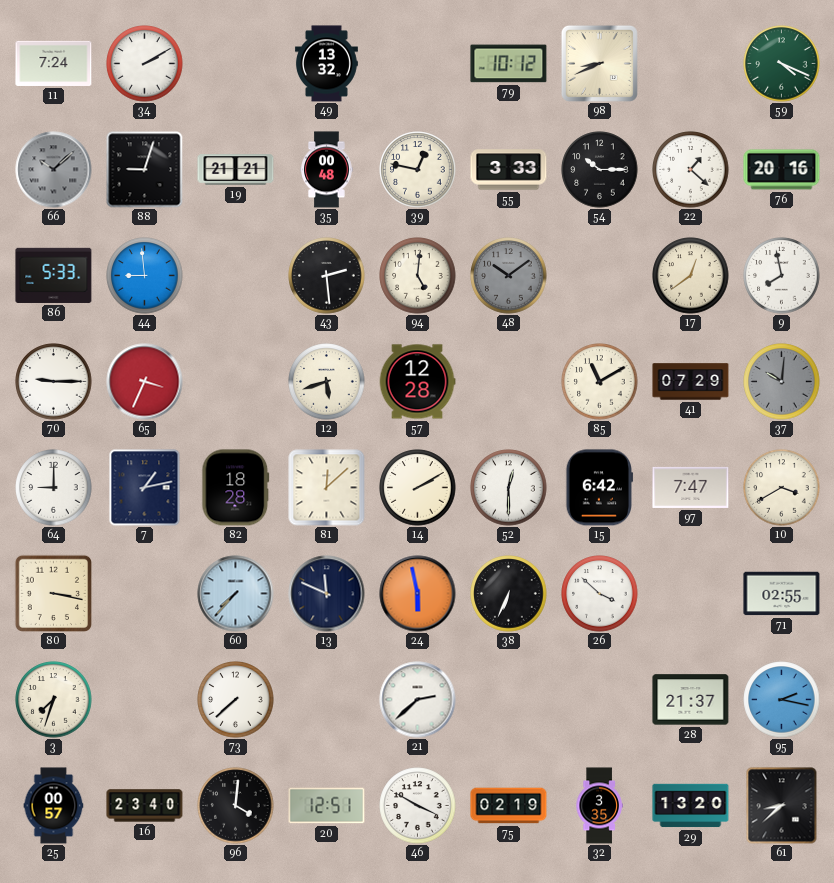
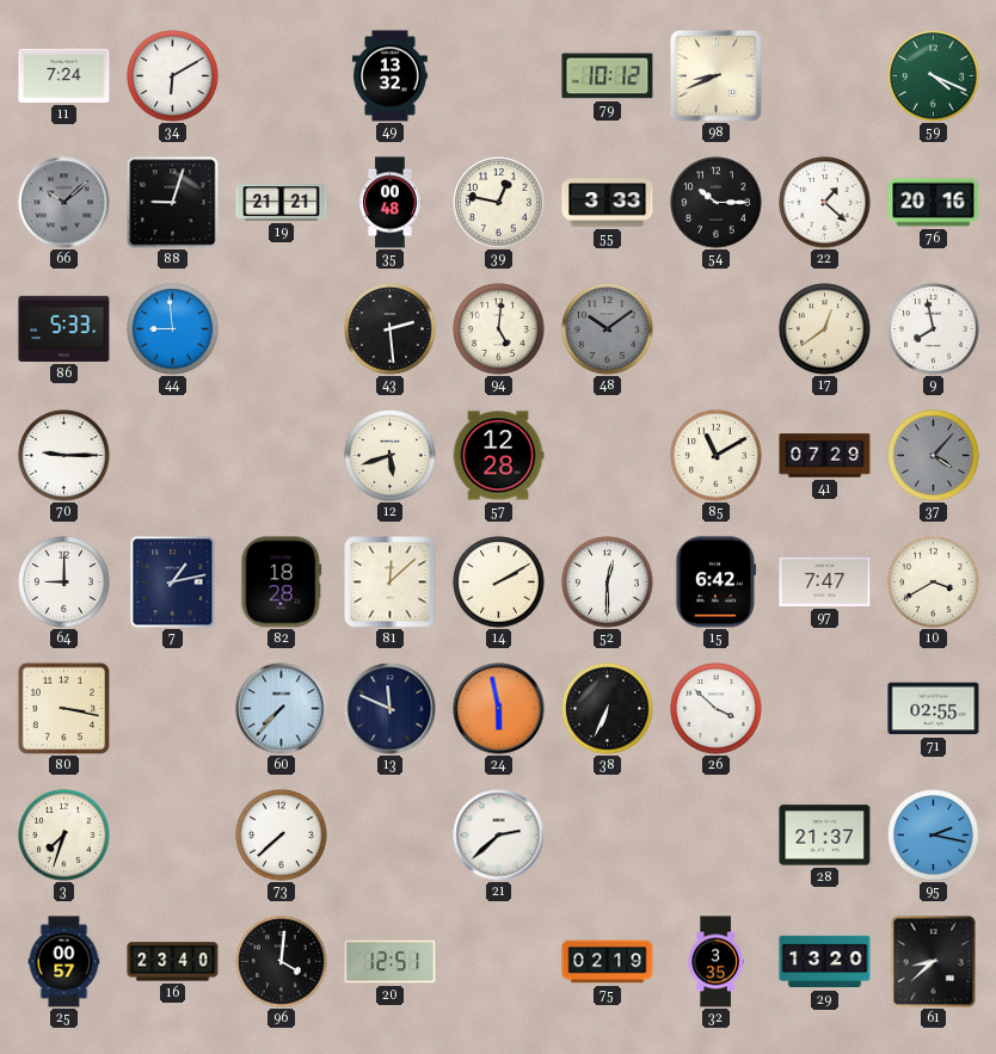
34: 2:10 -> 6:10 (173, 76)
65: 3:34 -> none (145, 382)
37: 10:01 -> 4:07 (934, 456)
46: 3:50 -> none (418, 806)
